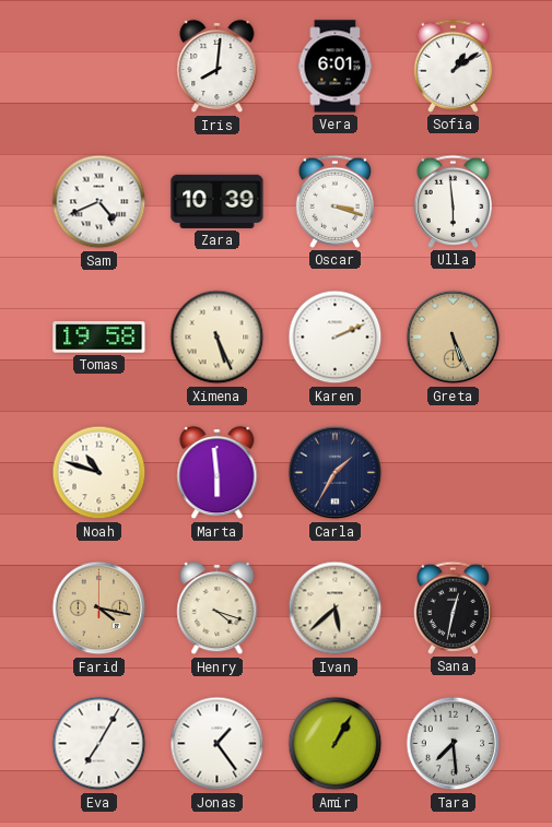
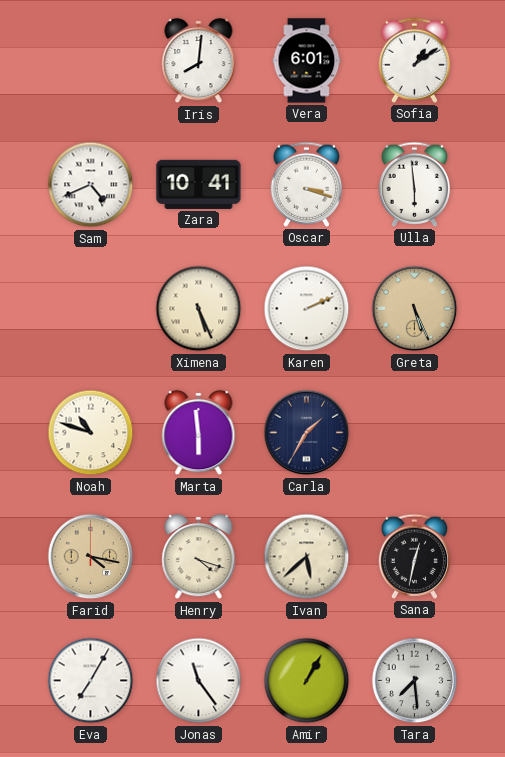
Zara: 10:39 -> 10:41 (199, 184)
Tomas: 19:58 -> none (99, 338)
Jonas: 1:24 -> 11:24 (199, 681)
